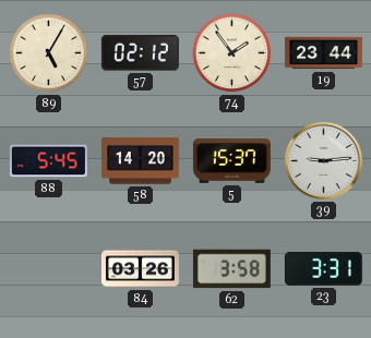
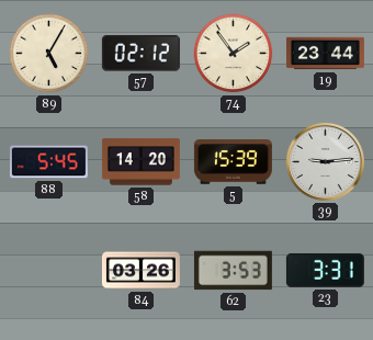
5: 15:37 -> 15:39 (233, 162)
62: 3:58 -> 3:53 (233, 271)
